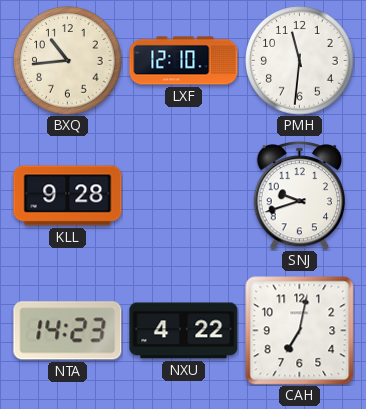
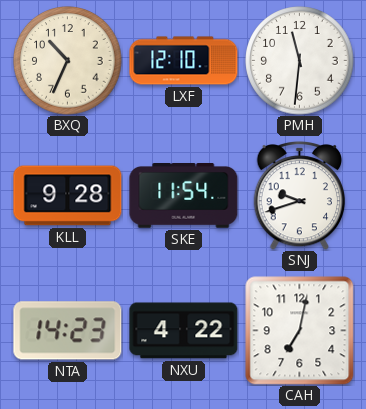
BXQ: 10:44 -> 10:34 (68, 61)
SKE: none -> 11:54 (184, 196)
